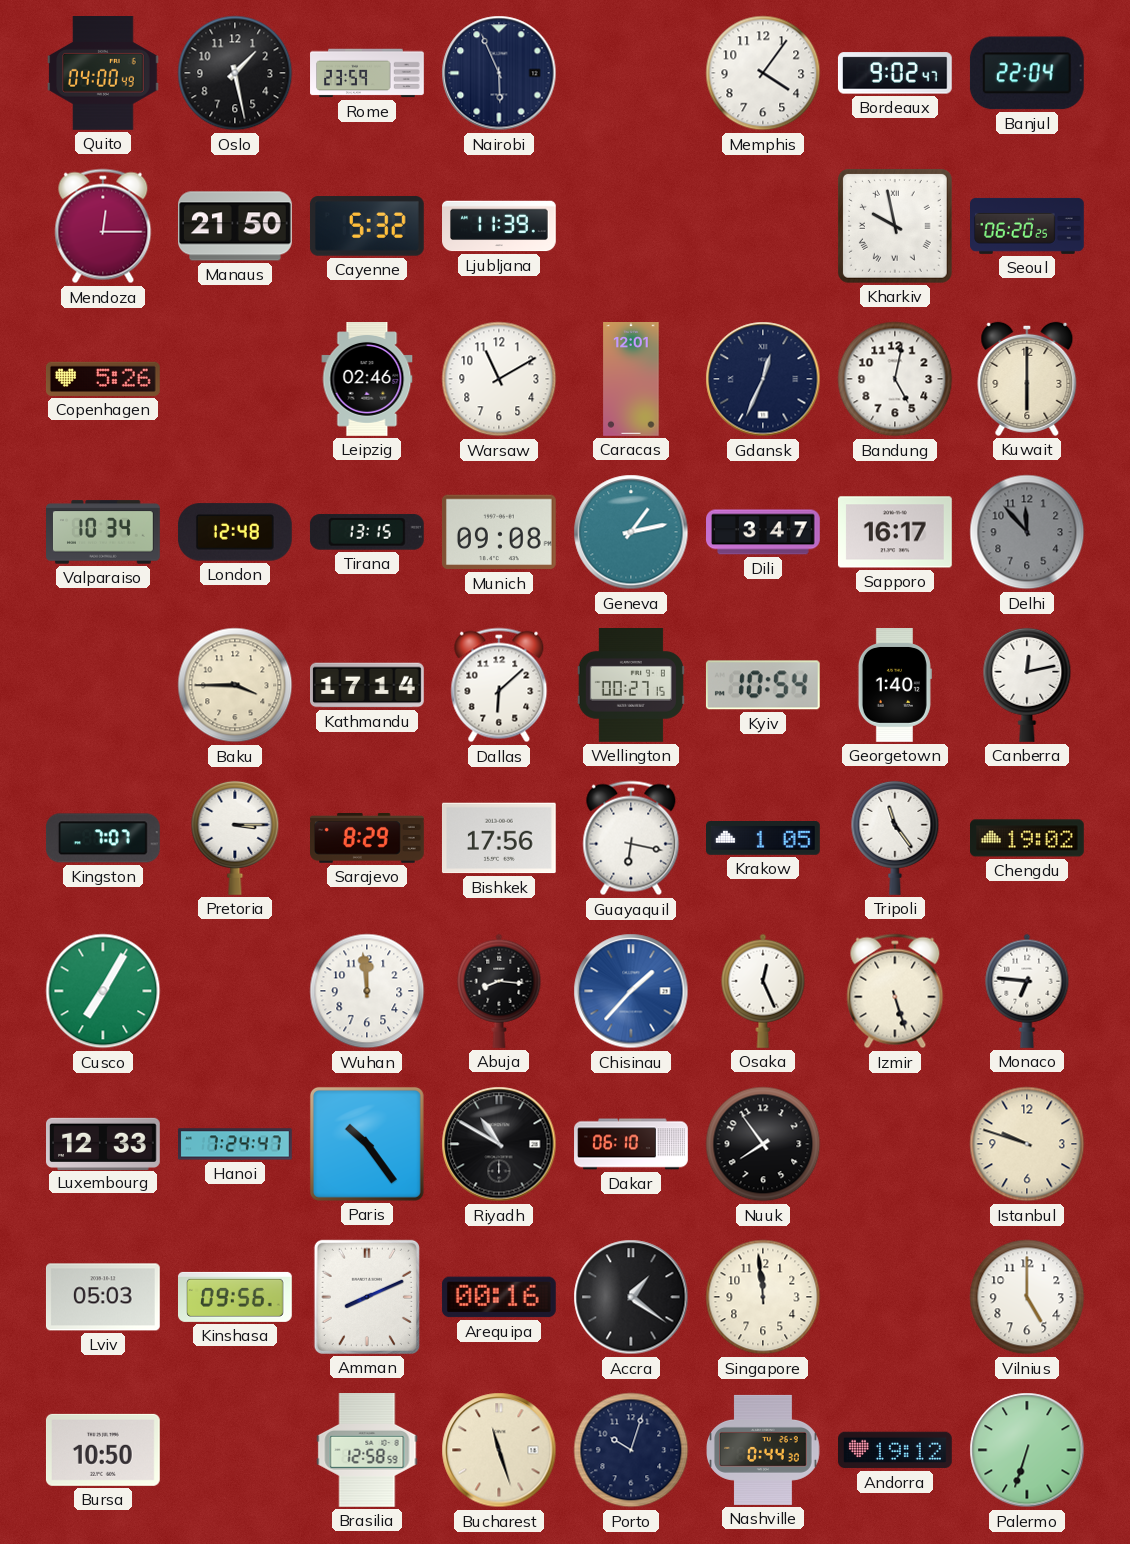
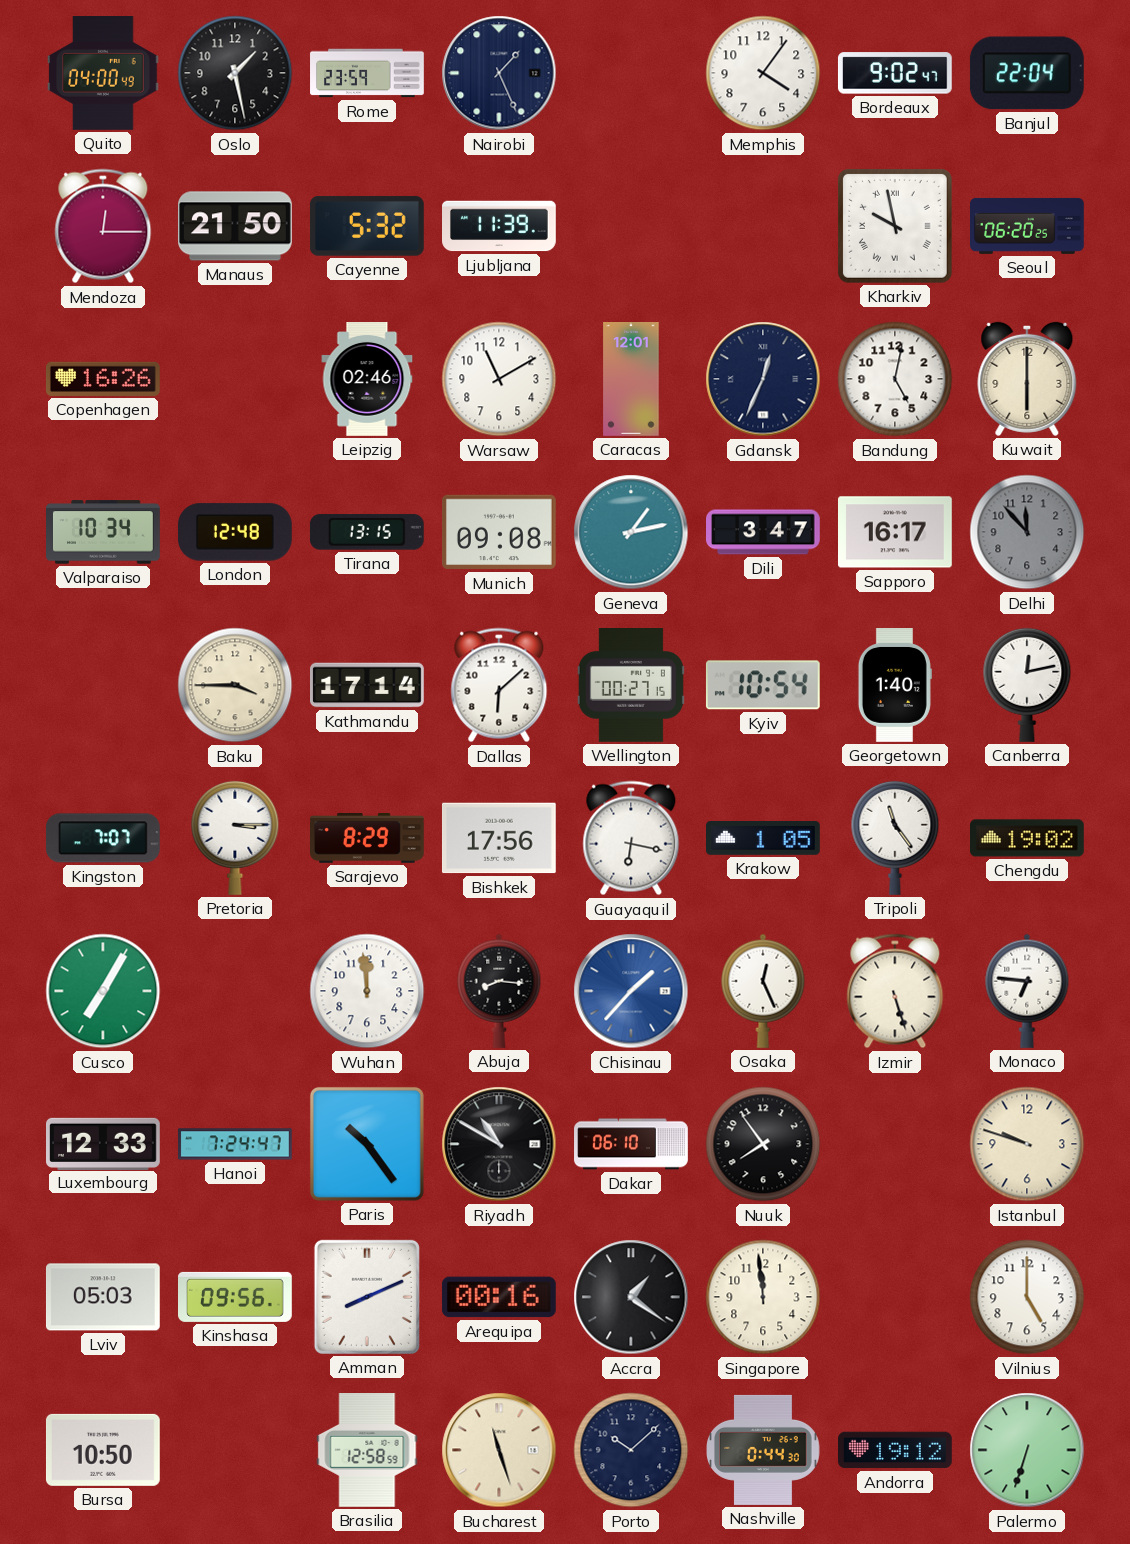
Nairobi: 5:56 -> 1:26 (499, 73)
Copenhagen: 5:26 -> 16:26 (103, 379)
Porto: 10:03 -> 10:08 (631, 1450)
